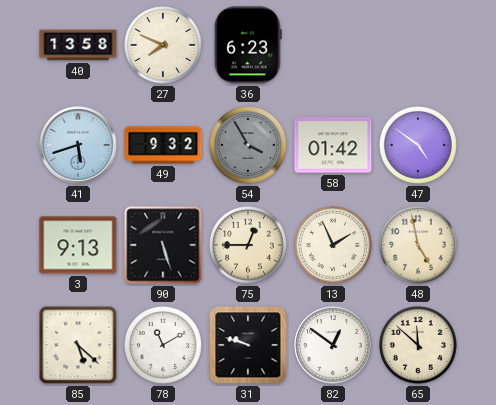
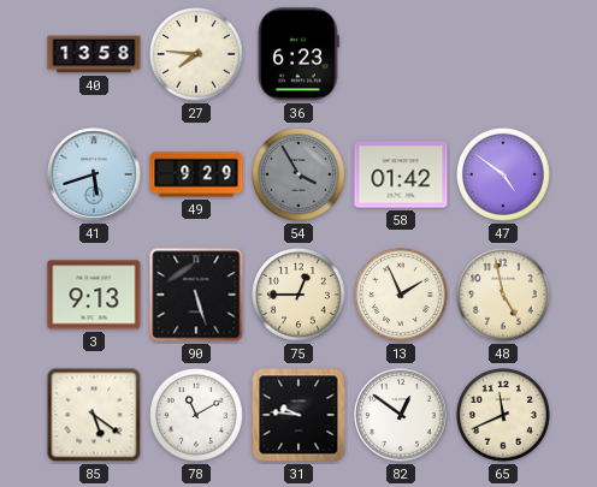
27: 7:49 -> 7:46 (197, 55)
49: 9:32 -> 9:29 (196, 174)
85: 5:22 -> 5:21 (94, 415)
31: 9:48 -> 9:46 (298, 415)
65: 11:52 -> 11:41 (504, 416)
